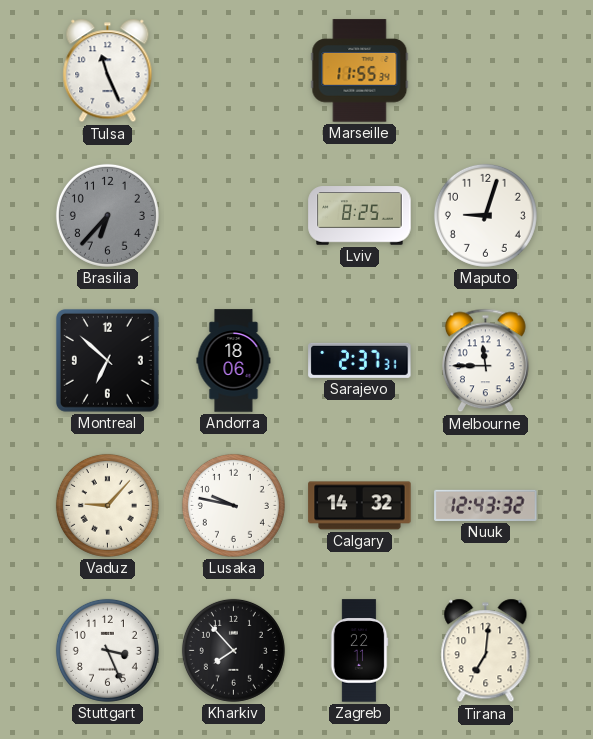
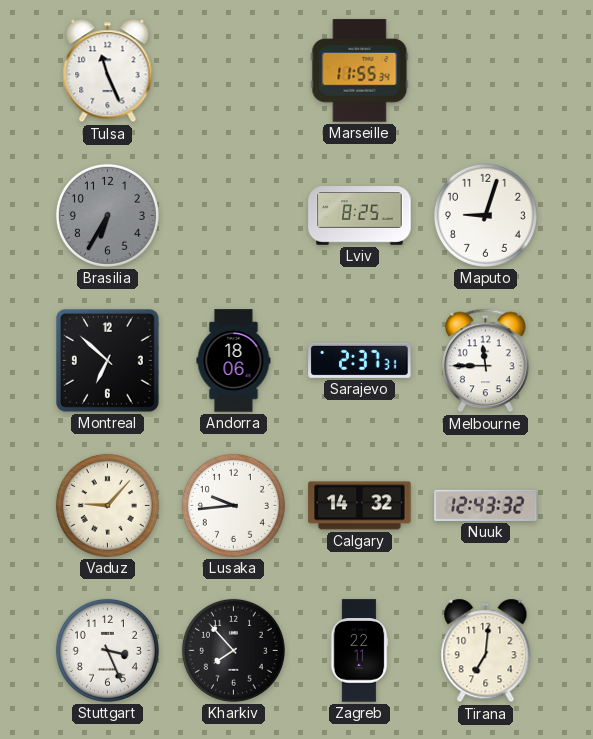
Brasilia: 6:37 -> 6:35 (107, 215)
Lusaka: 9:47 -> 9:44 (233, 505)
